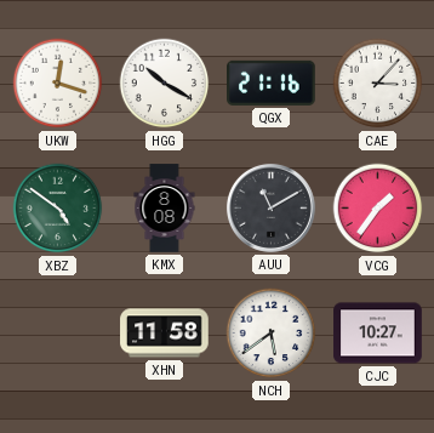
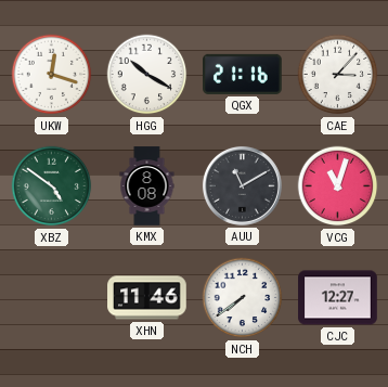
VCG: 1:36 -> 11:03 (338, 186)
XHN: 11:58 -> 11:46 (147, 298)
NCH: 5:39 -> 7:39 (243, 298)
CJC: 10:27 -> 12:27 (338, 298)
